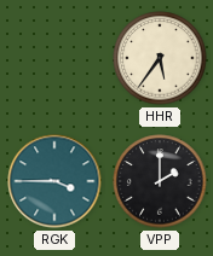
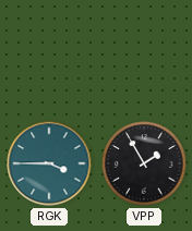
HHR: 5:36 -> none (160, 58)
VPP: 2:00 -> 1:55 (144, 163)
